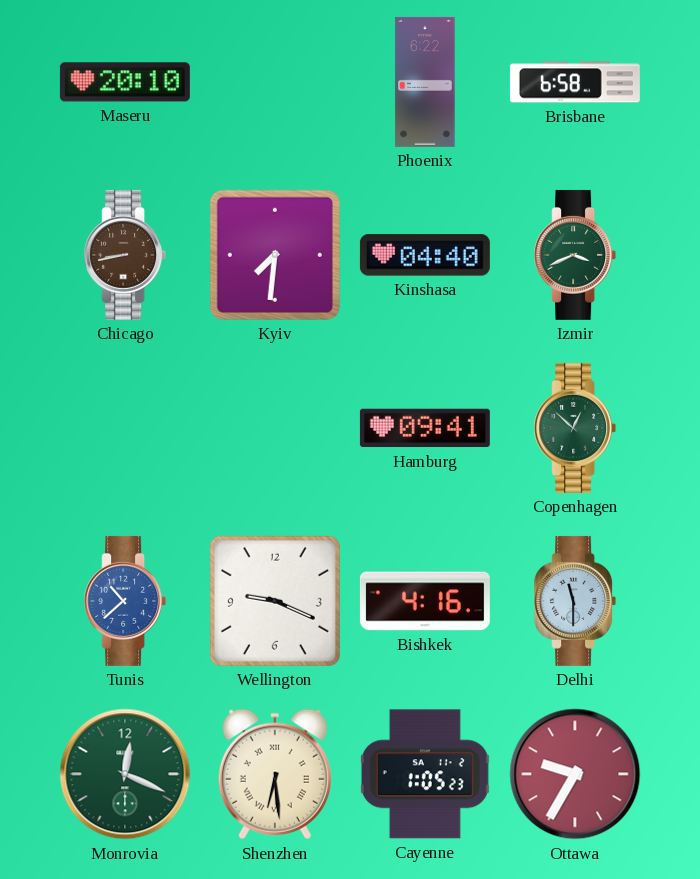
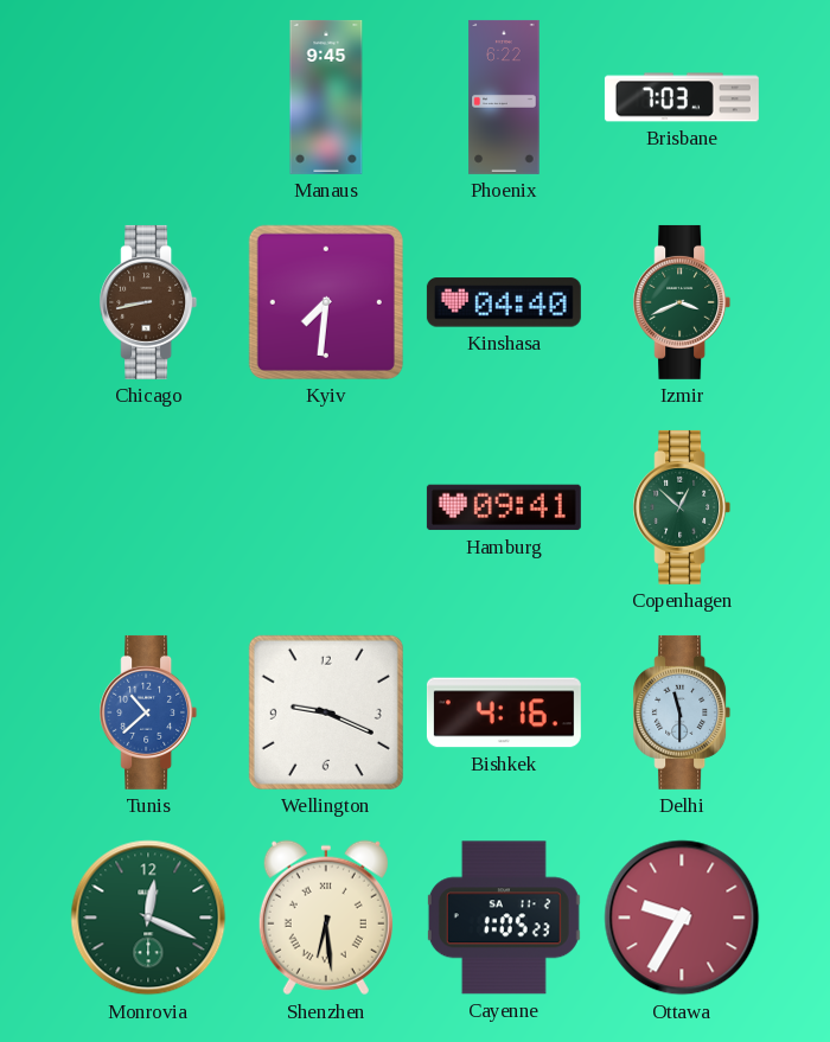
Maseru: 20:10 -> none (125, 82)
Manaus: none -> 9:45 (326, 97)
Brisbane: 6:58 -> 7:03 (682, 97)
